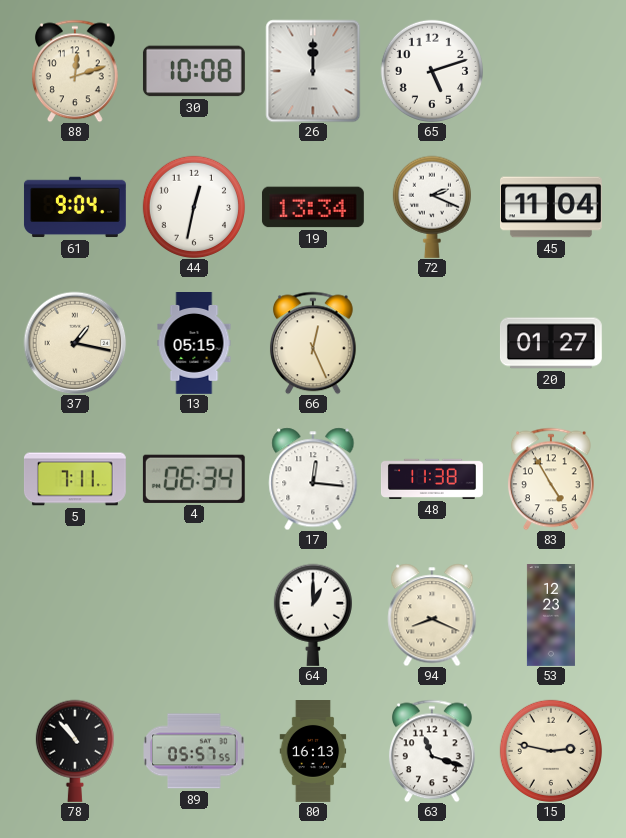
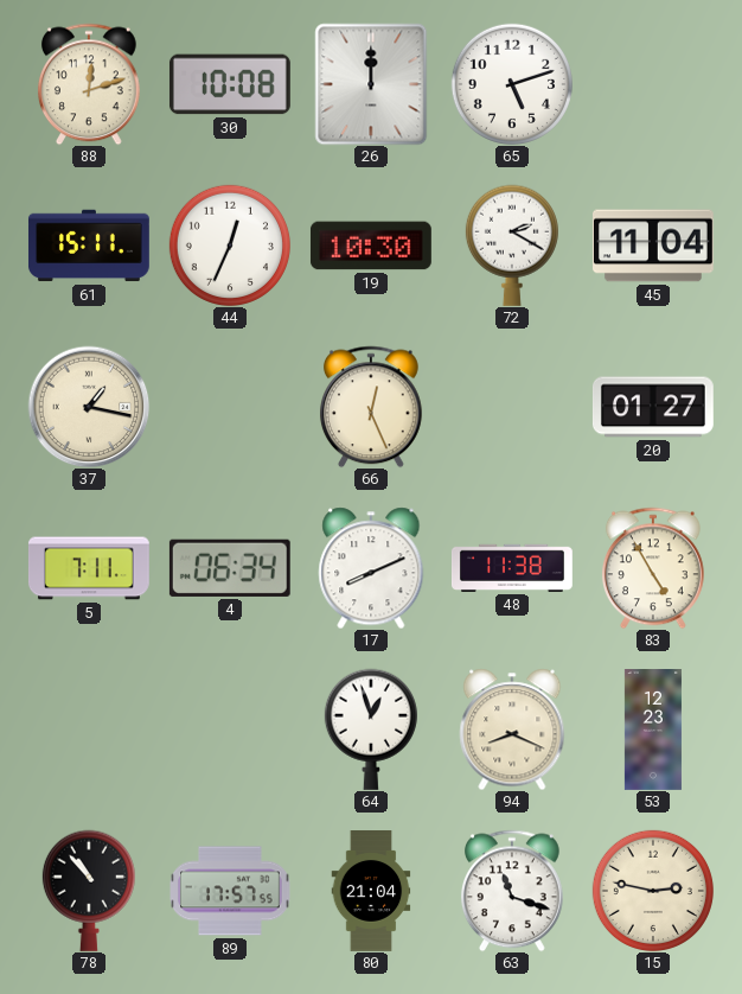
61: 9:04 -> 15:11 (89, 246)
44: 12:32 -> 12:34 (230, 246)
19: 13:34 -> 10:30 (371, 246)
72: 2:19 -> 2:20 (512, 246)
13: 05:15 -> none (194, 344)
17: 12:16 -> 8:11 (371, 568)
64: 1:00 -> 12:57 (371, 729)
89: 05:57 -> 17:57 (230, 891)
80: 16:13 -> 21:04 (371, 892)
